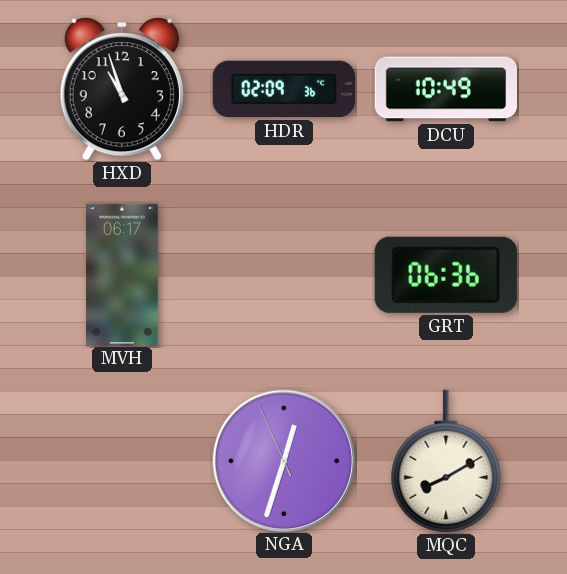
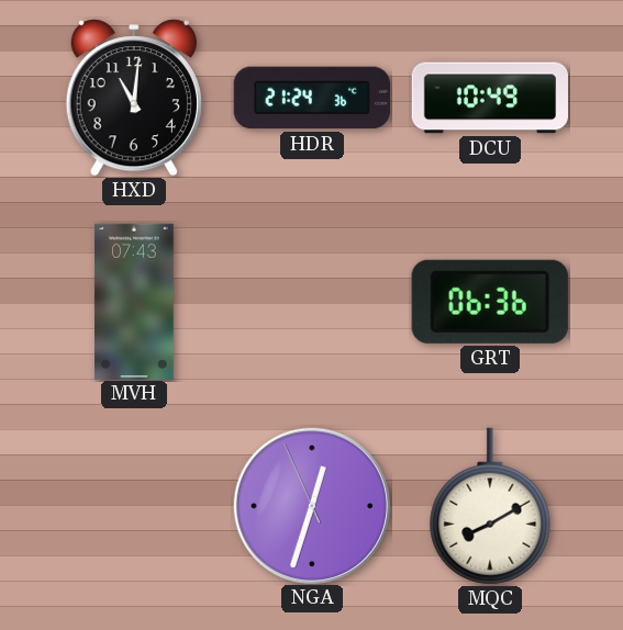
HXD: 10:57 -> 11:01 (134, 98)
HDR: 02:09 -> 21:24 (312, 98)
MVH: 06:17 -> 07:43 (134, 301)
